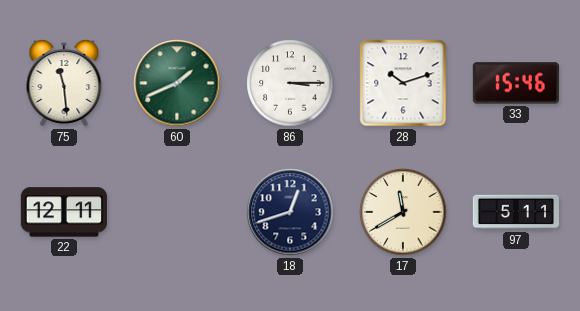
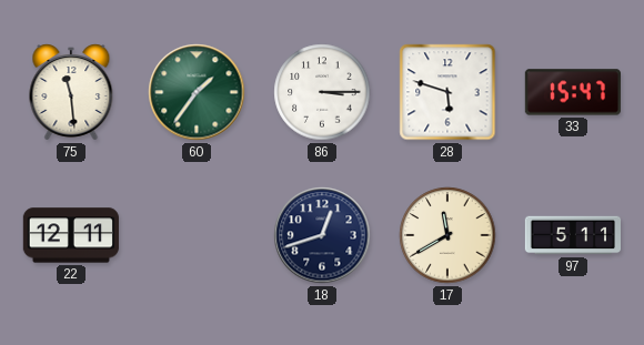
60: 1:41 -> 1:36 (197, 92)
28: 10:12 -> 5:48 (447, 92)
33: 15:46 -> 15:47 (573, 92)
